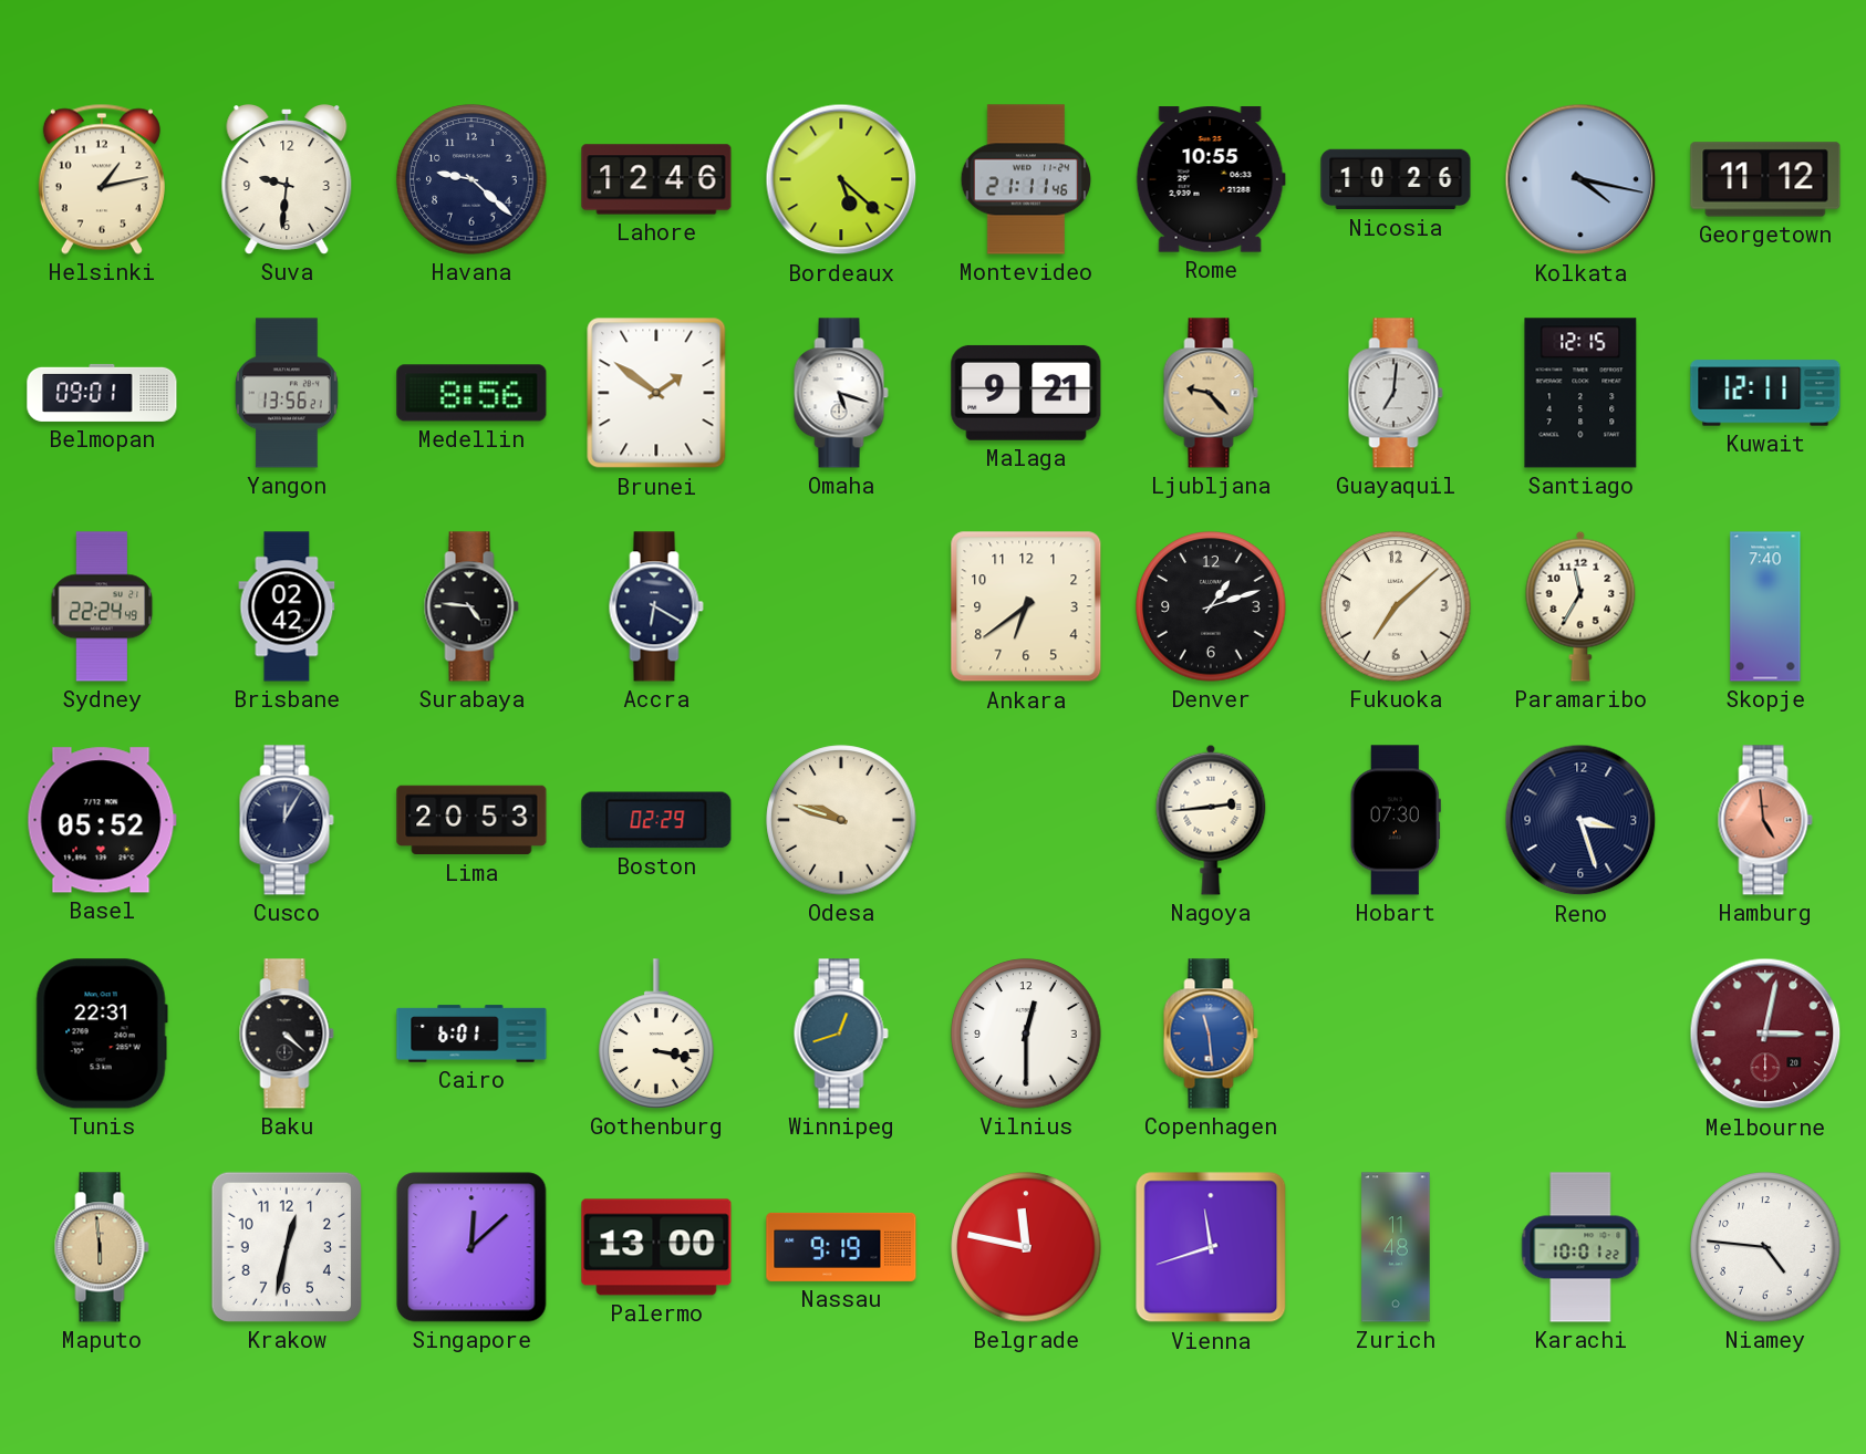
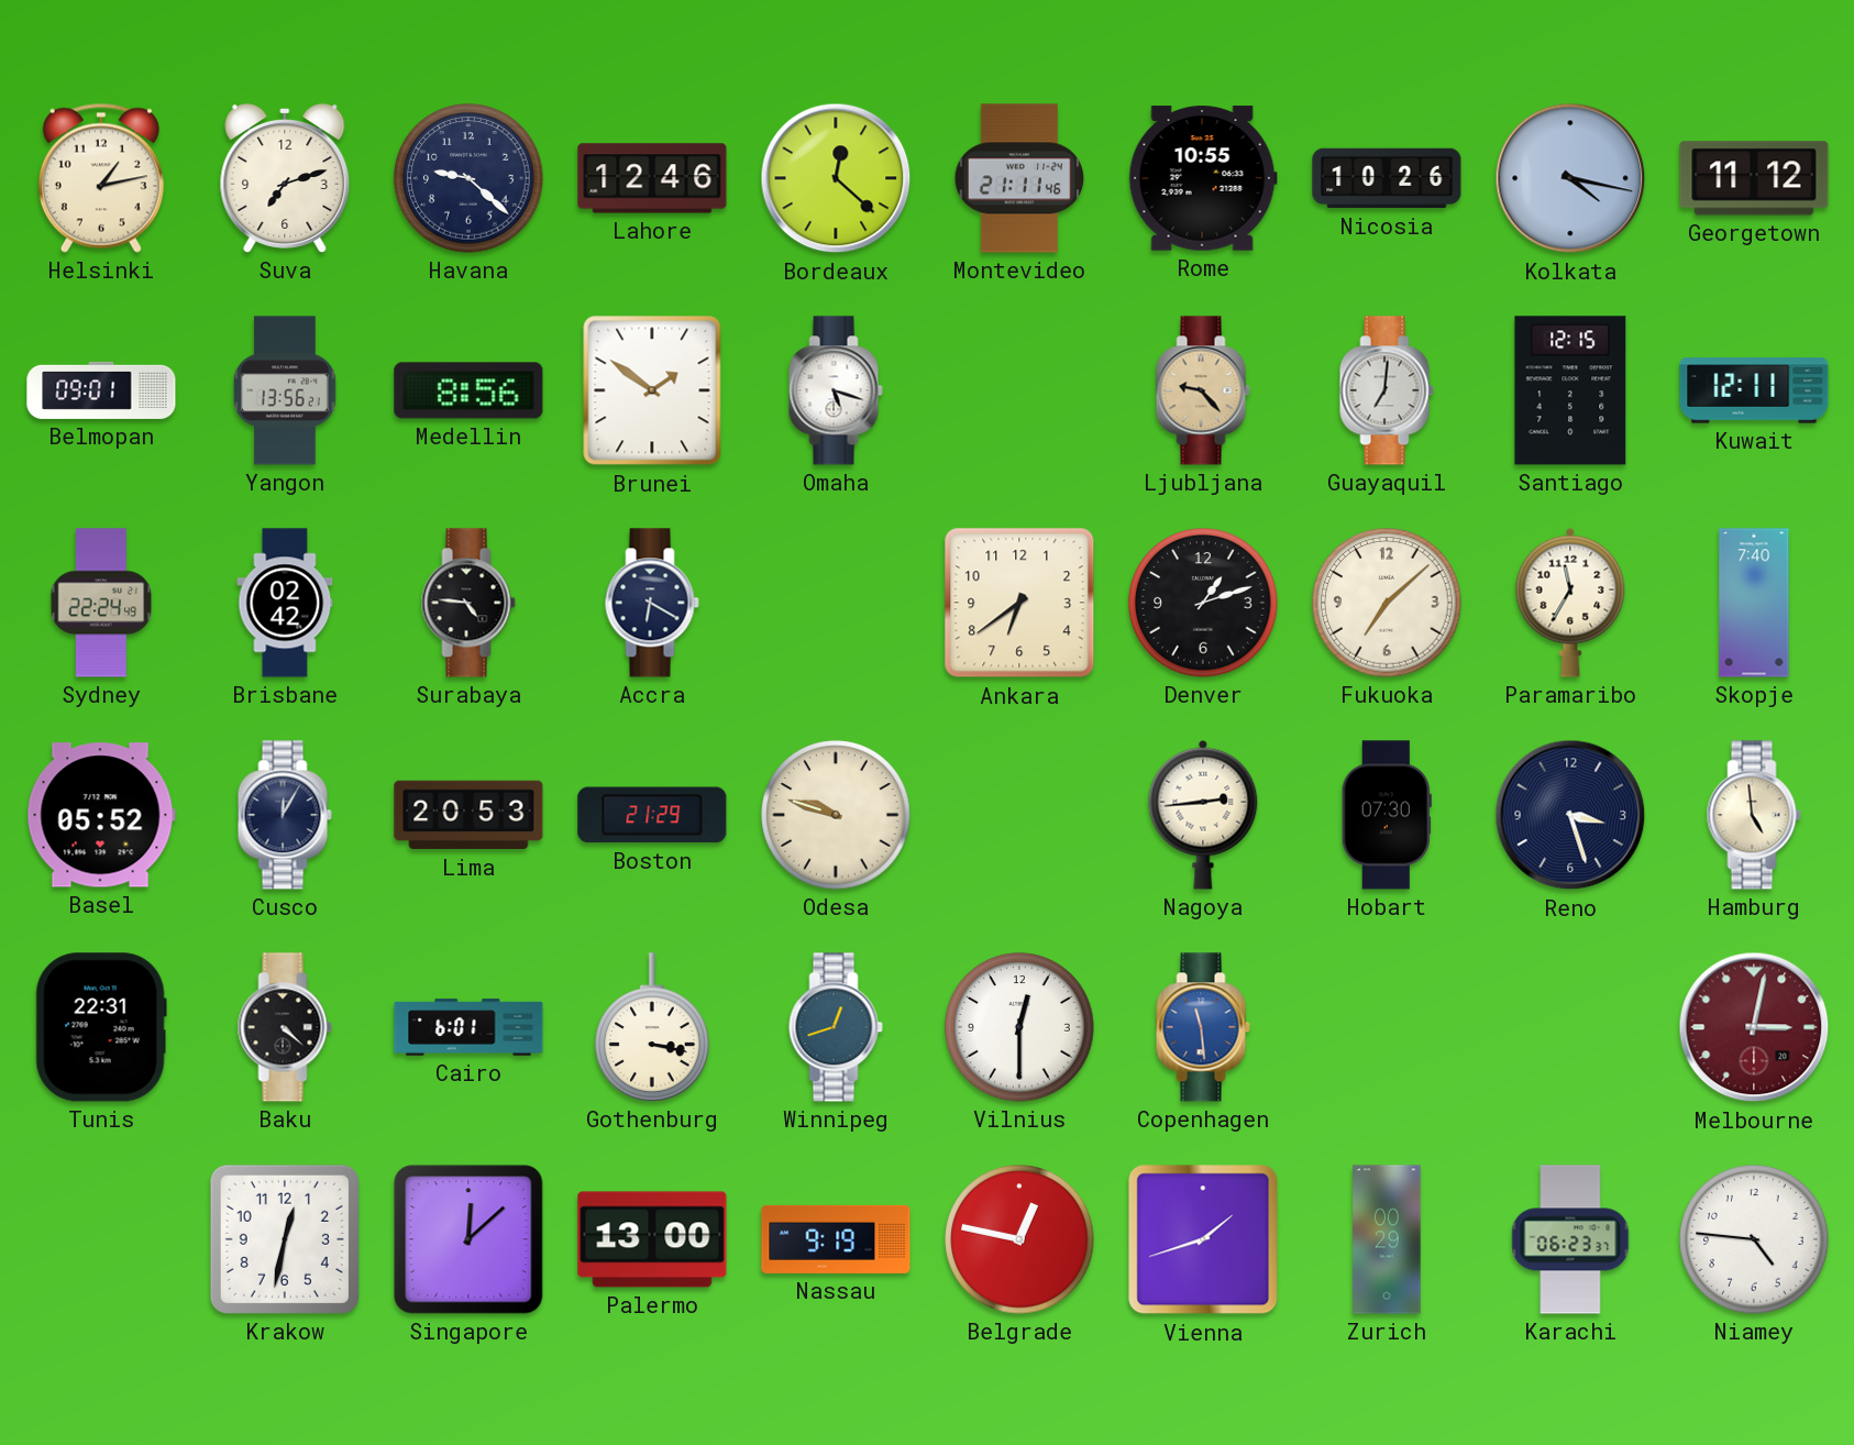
Suva: 9:31 -> 7:12 (285, 179)
Bordeaux: 5:22 -> 12:22 (836, 178)
Malaga: 9:21 -> none (1026, 393)
Boston: 02:29 -> 21:29 (652, 815)
Hamburg dial: salmon -> cream (1754, 815)
Maputo: 5:59 -> none (102, 1247)
Belgrade: 11:47 -> 12:47 (1019, 1239)
Vienna: 11:42 -> 1:42 (1203, 1239)
Zurich: 11:48 -> 00:29 (1387, 1239)
Karachi: 10:01 -> 06:23 (1570, 1239)
